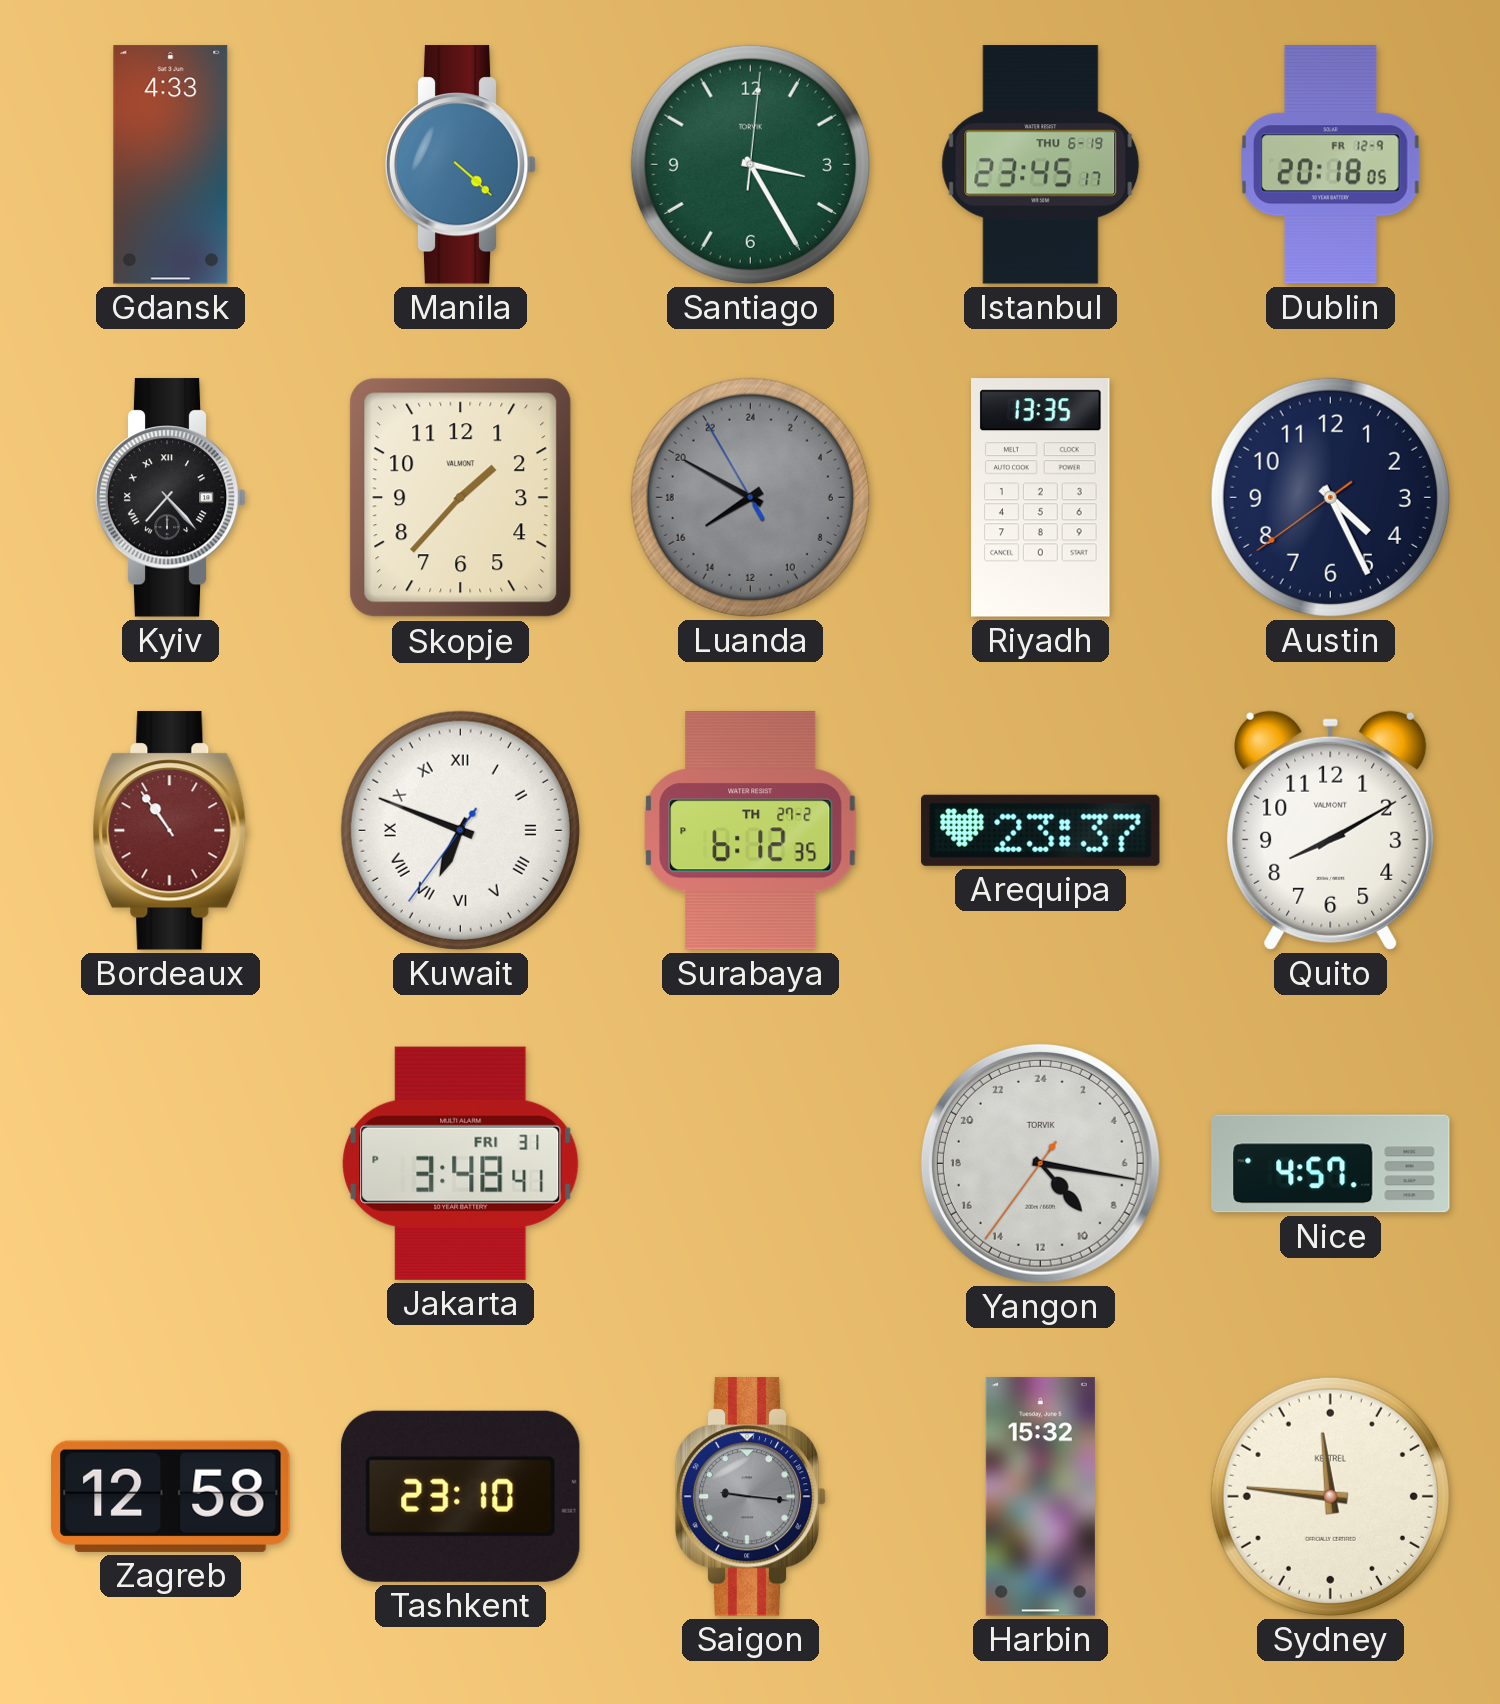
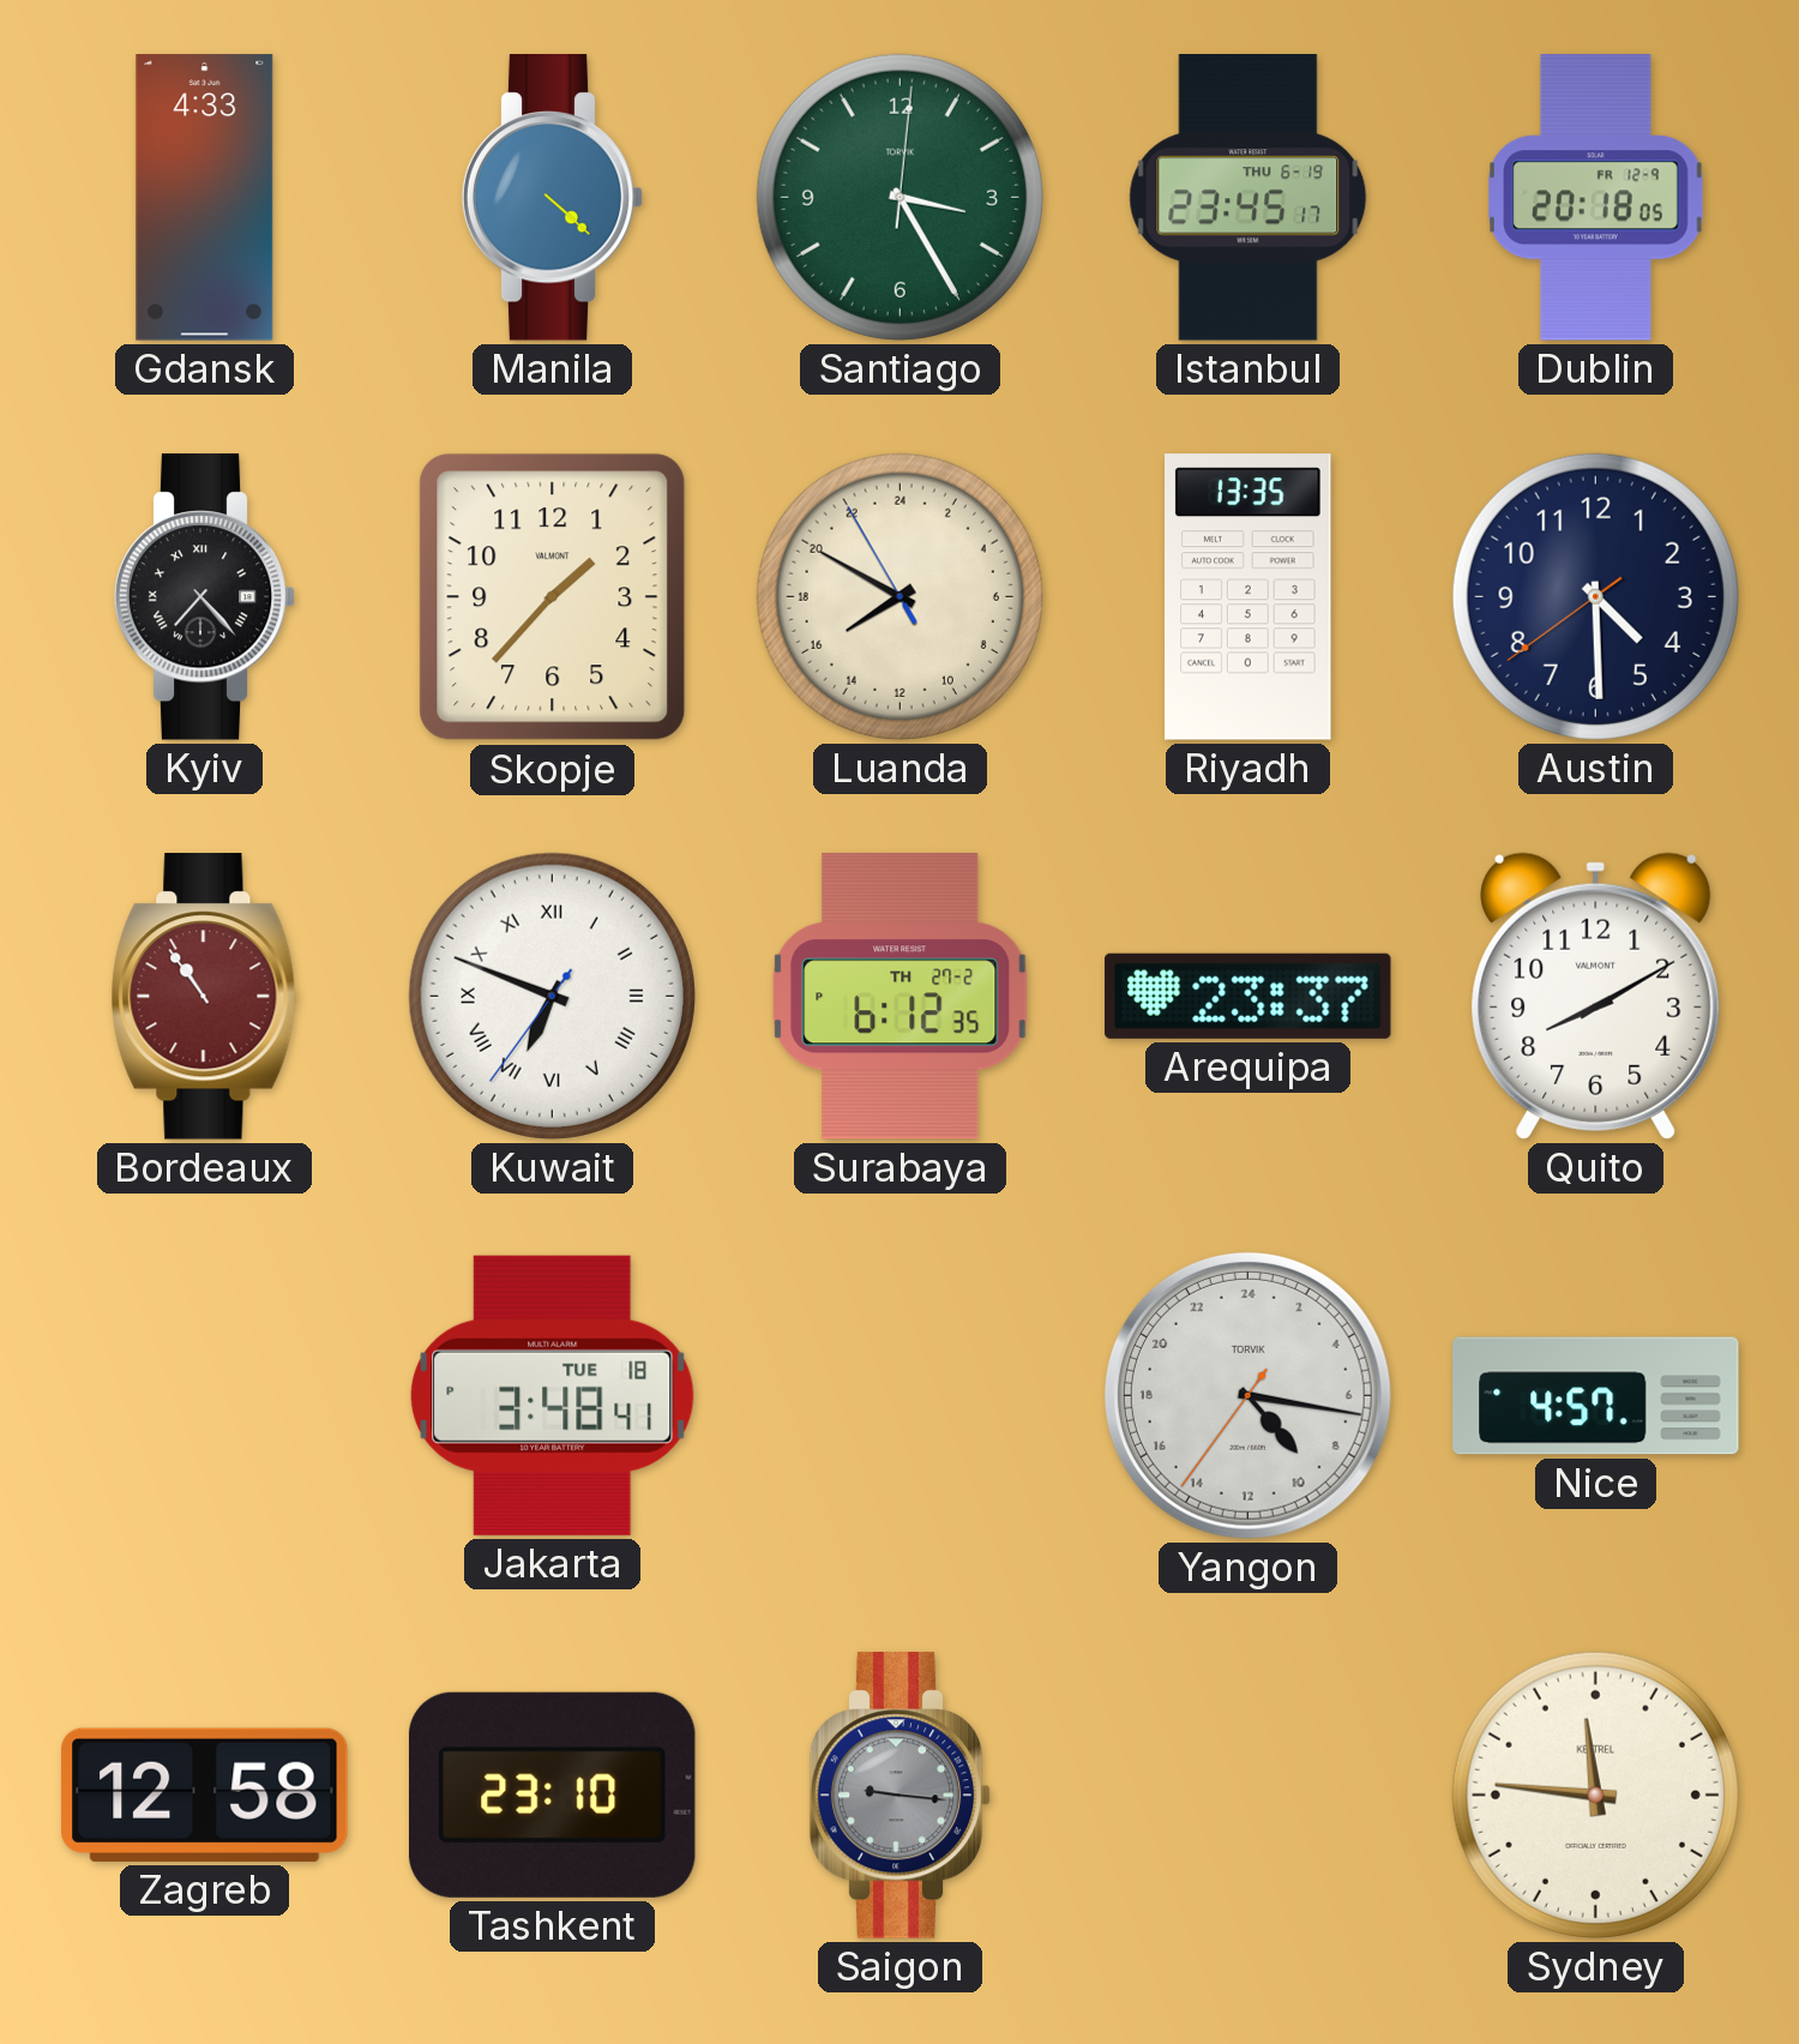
Luanda dial: grey -> cream (899, 596)
Austin: 4:25 -> 4:29 (1595, 596)
Jakarta date: FRI 31 -> TUE 18 (553, 1395)
Harbin: 15:32 -> none (1040, 1497)
